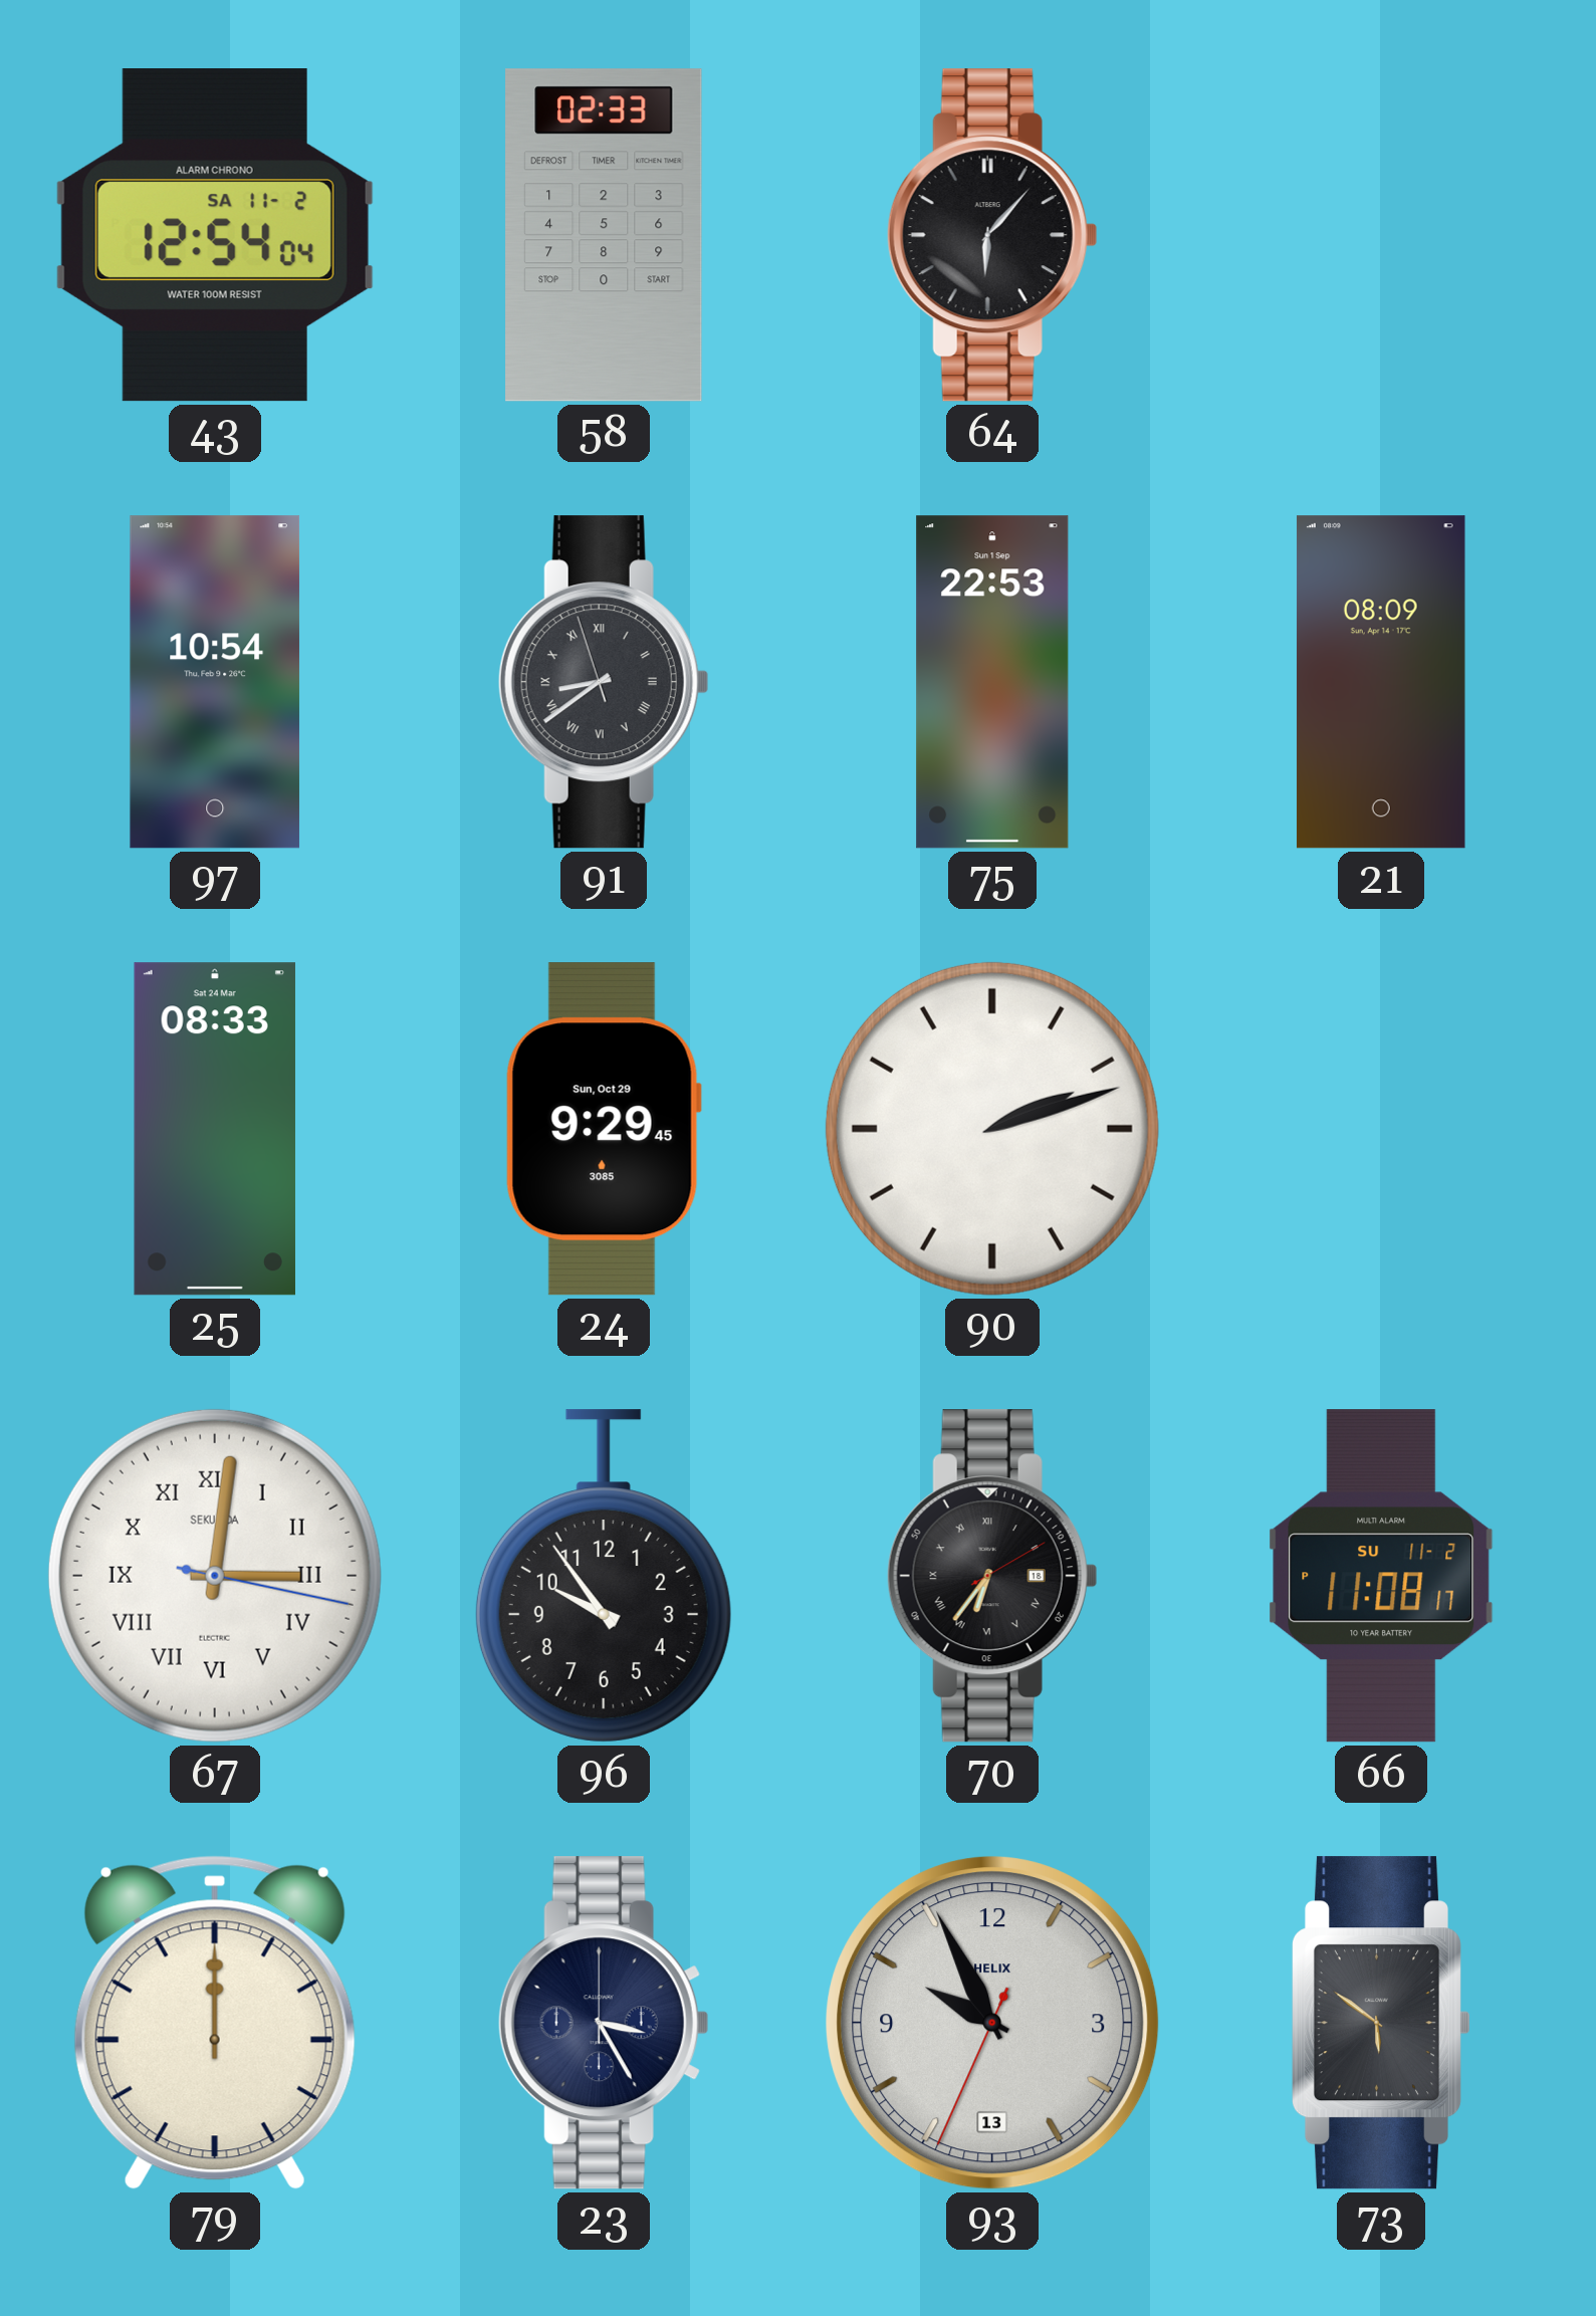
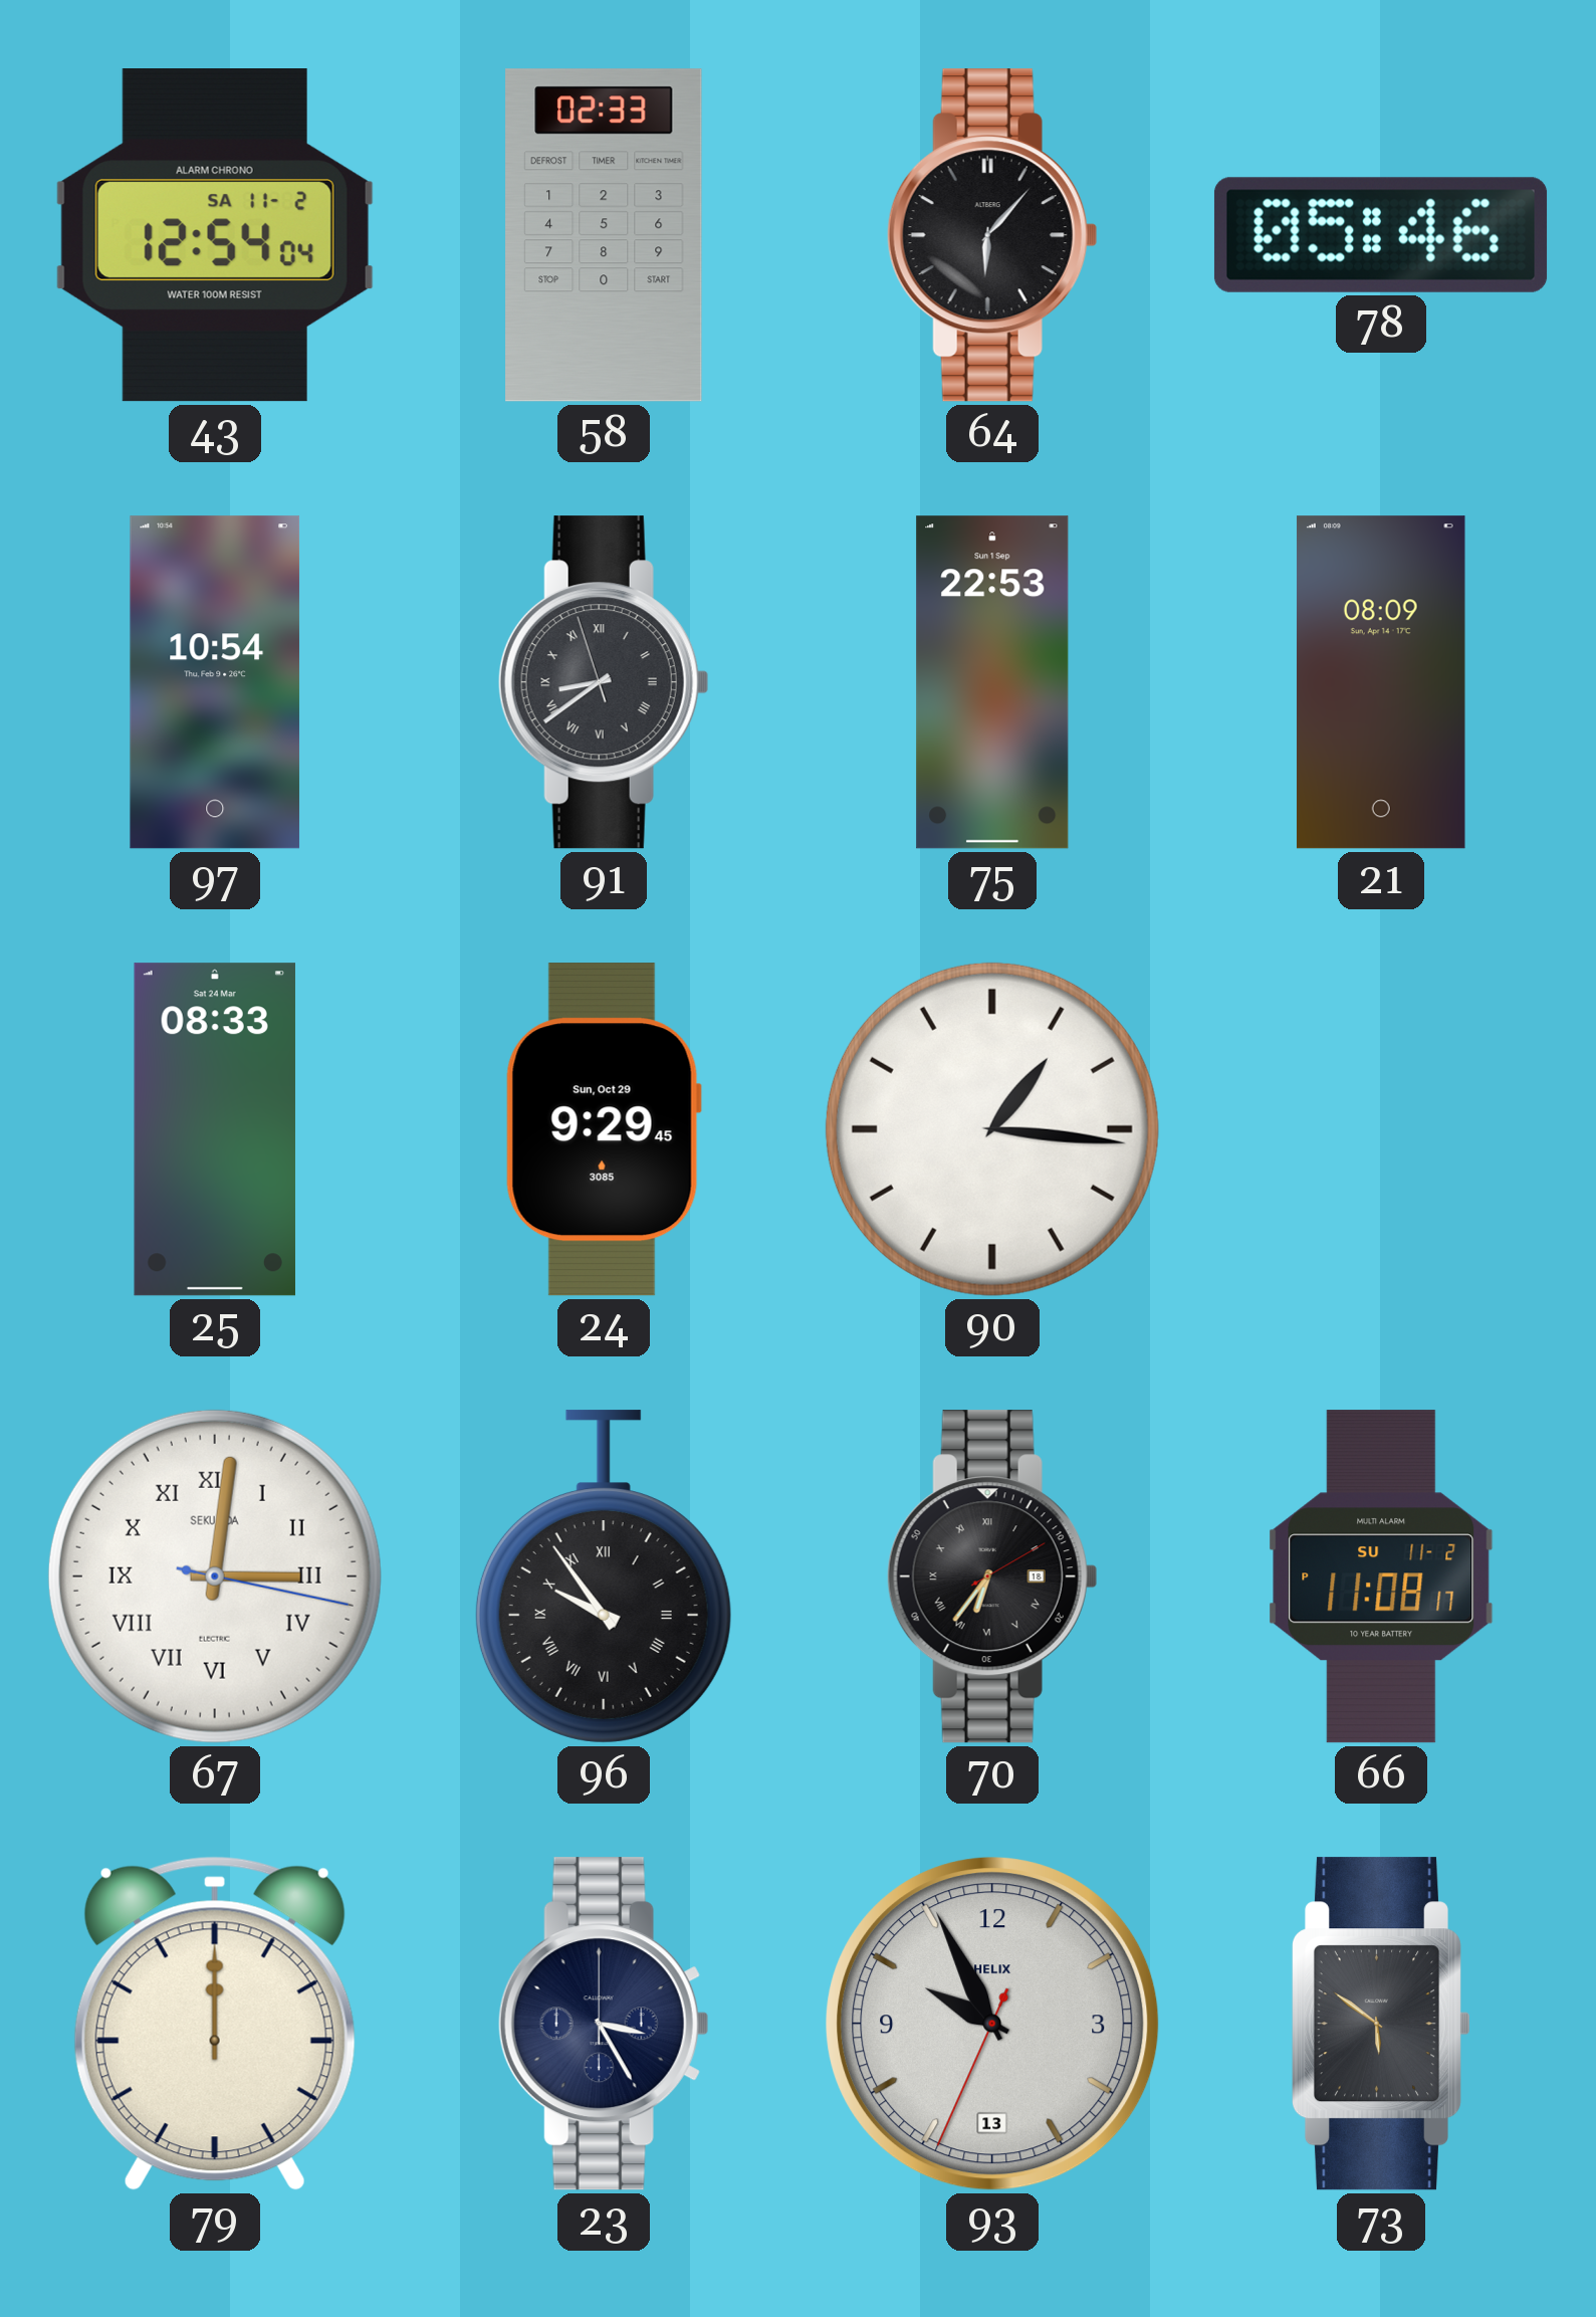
78: none -> 05:46 (1381, 235)
90: 2:12 -> 1:16 (992, 1129)
96 numerals: Arabic -> Roman (604, 1576)
